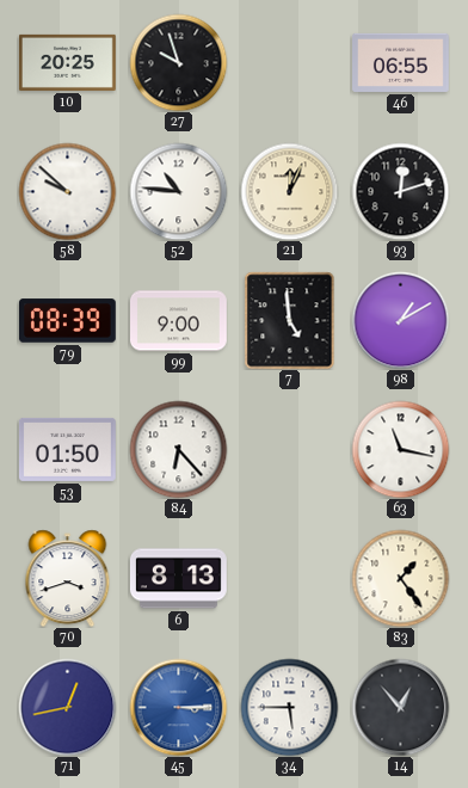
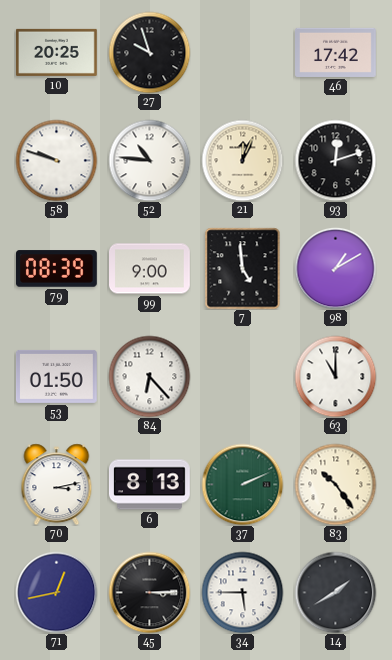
46: 06:55 -> 17:42 (336, 52)
58: 9:52 -> 9:48 (56, 160)
63: 11:17 -> 11:00 (335, 376)
70: 3:42 -> 3:13 (57, 484)
37: none -> 2:11 (242, 484)
83: 1:24 -> 10:24 (335, 484)
45 dial: blue -> black (149, 592)
14: 12:53 -> 1:40 (335, 592)
